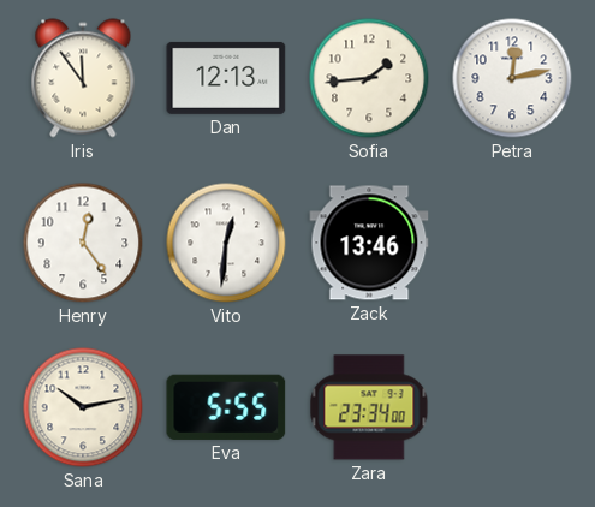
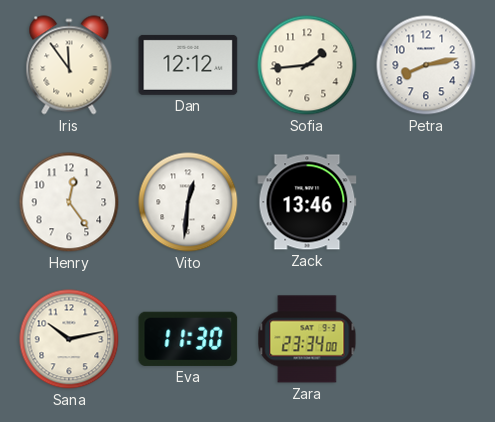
Dan: 12:13 -> 12:12 (188, 65)
Petra: 12:13 -> 8:13 (426, 65)
Eva: 5:55 -> 11:30 (188, 339)
